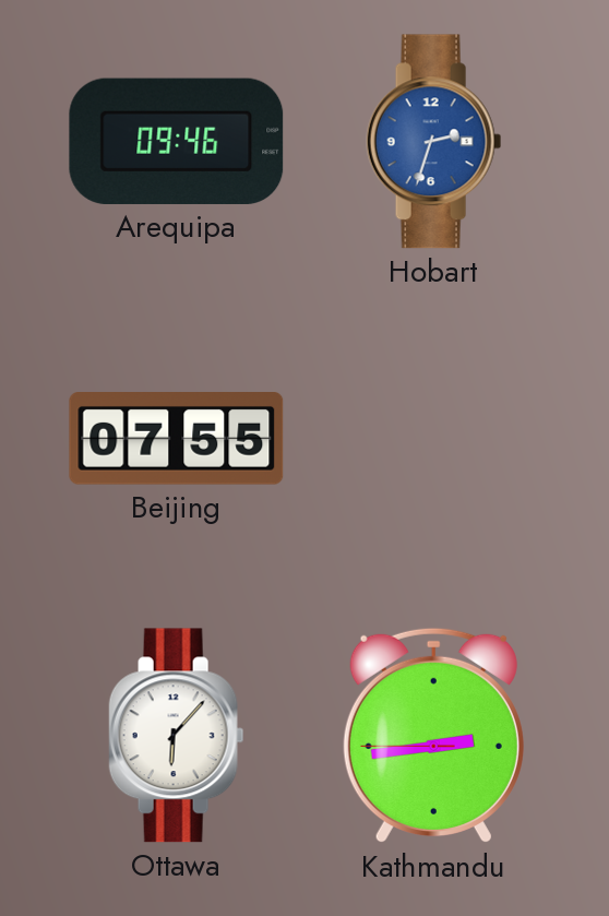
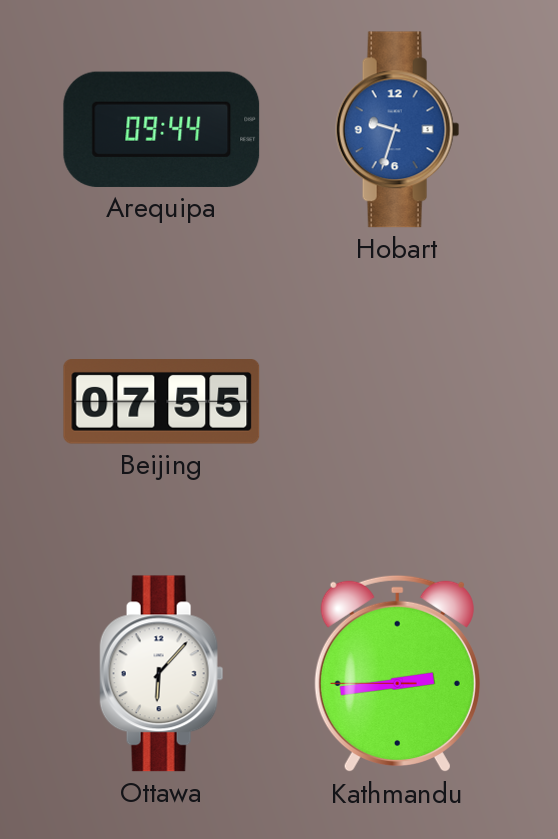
Arequipa: 09:46 -> 09:44 (162, 129)
Hobart: 2:33 -> 9:33 (398, 130)
